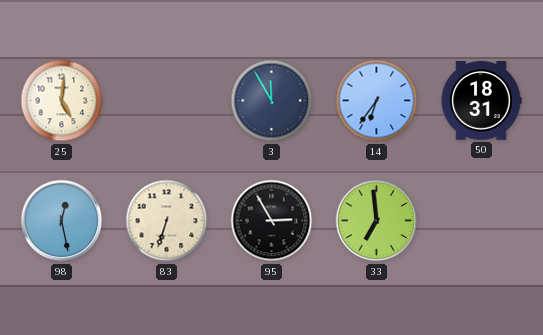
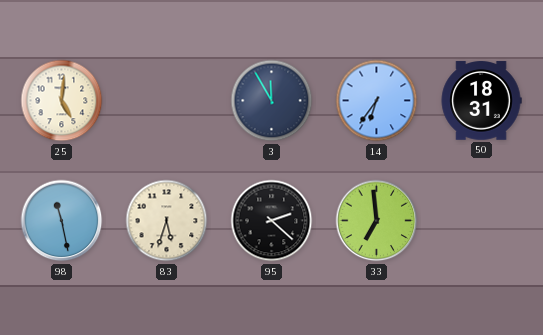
98: 12:28 -> 11:28 (62, 221)
83: 6:33 -> 5:33 (167, 221)
95: 2:55 -> 2:22 (272, 221)
